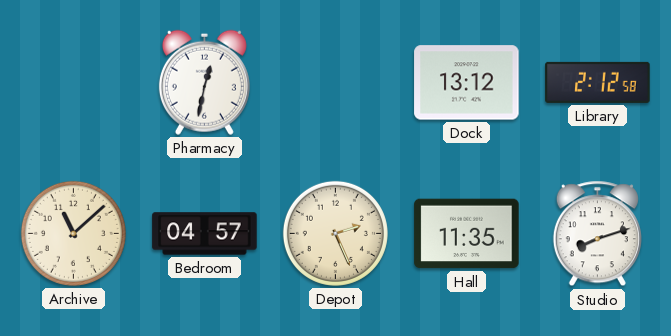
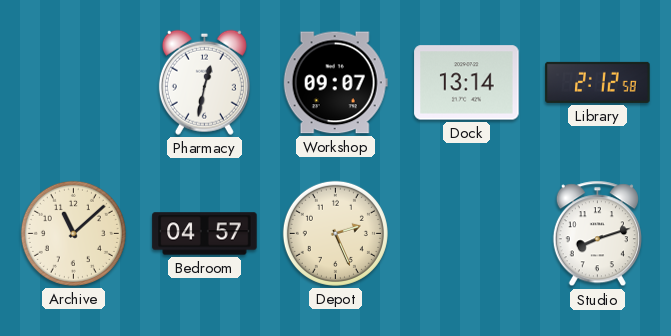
Workshop: none -> 09:07 (335, 83)
Dock: 13:12 -> 13:14 (467, 83)
Hall: 11:35 -> none (467, 234)
